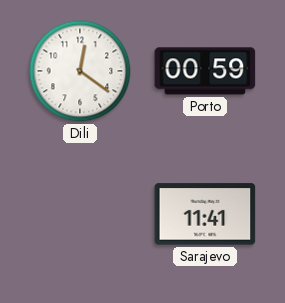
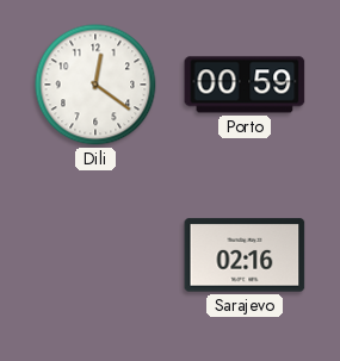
Sarajevo: 11:41 -> 02:16 (245, 255)
